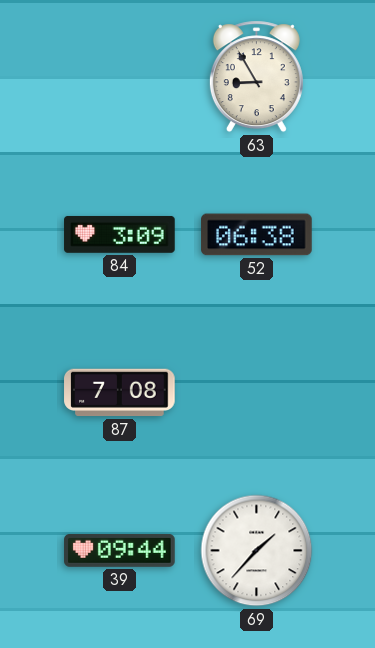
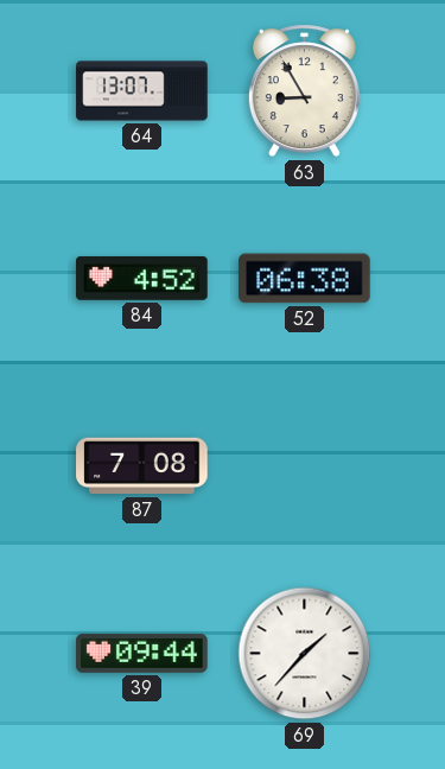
64: none -> 13:07 (142, 91)
84: 3:09 -> 4:52 (142, 278)
